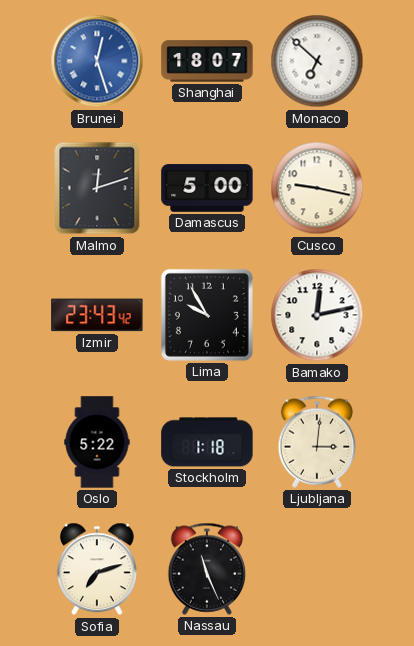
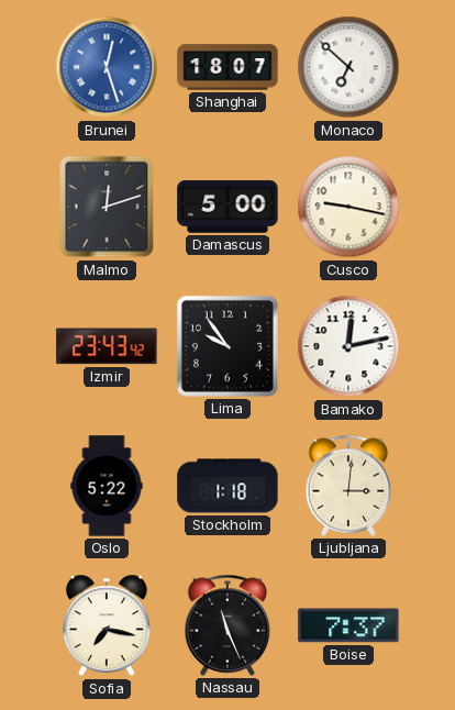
Lima: 9:55 -> 9:54 (227, 346)
Sofia: 7:12 -> 7:17 (107, 625)
Boise: none -> 7:37 (348, 625)
